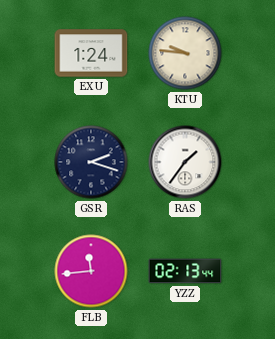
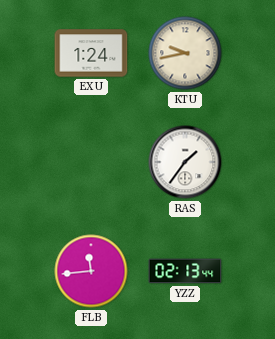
KTU: 9:46 -> 9:43 (185, 53)
GSR: 2:18 -> none (91, 162)
